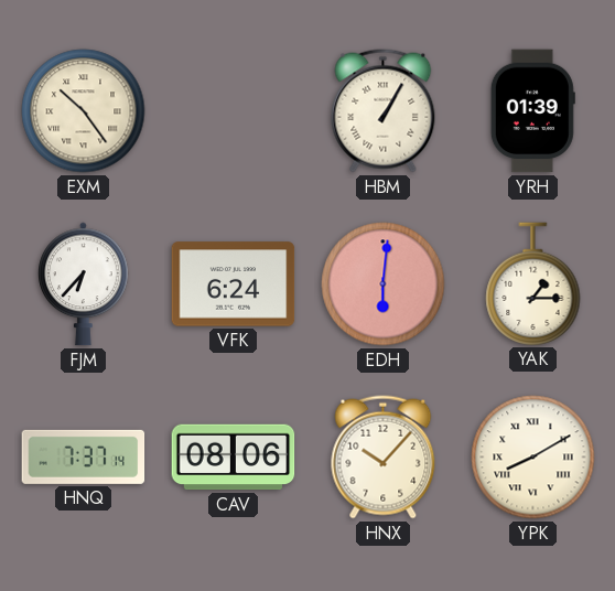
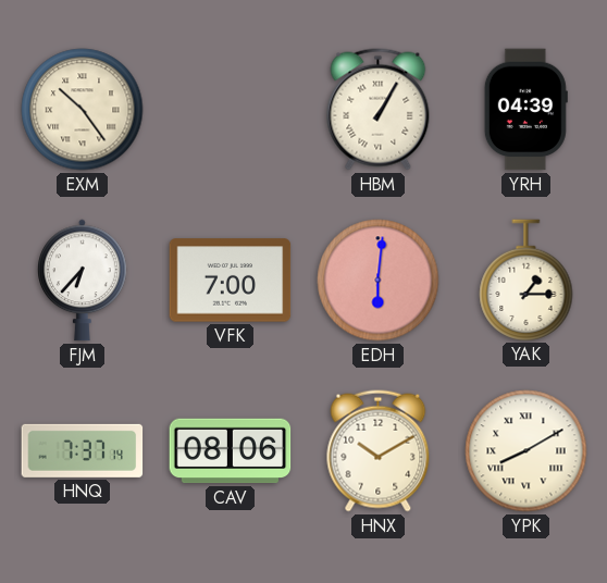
YRH: 01:39 -> 04:39 (525, 110)
VFK: 6:24 -> 7:00 (231, 281)
HNX: 10:07 -> 10:10 (379, 451)
